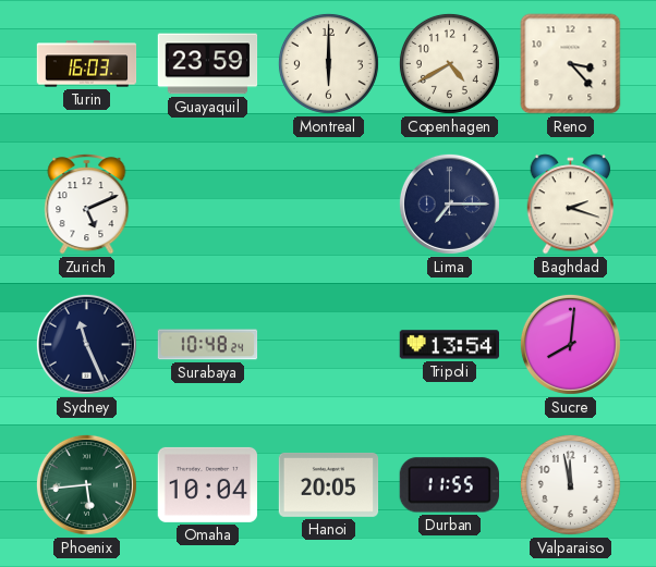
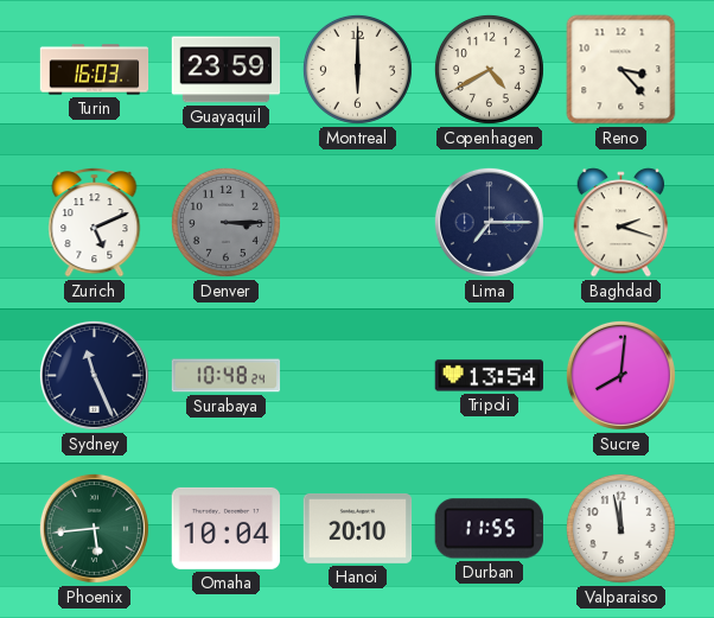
Denver: none -> 3:15 (225, 222)
Hanoi: 20:05 -> 20:10 (358, 528)
